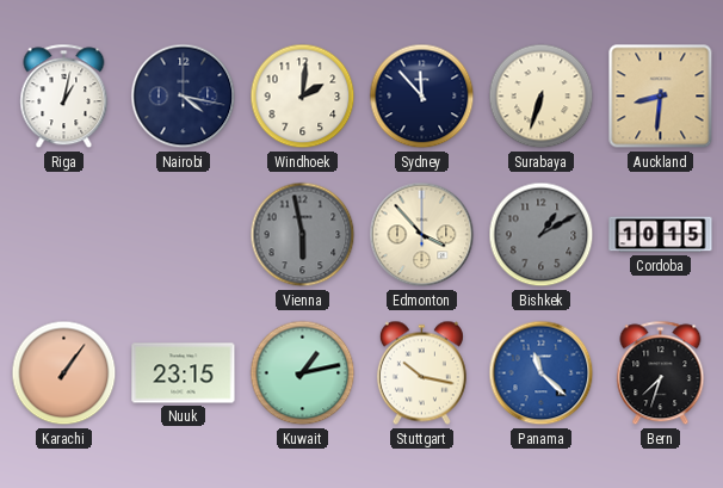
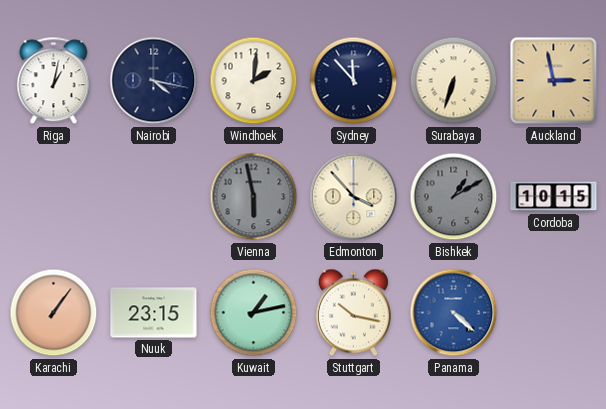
Auckland: 8:31 -> 2:58 (554, 81)
Panama: 11:22 -> 4:22 (454, 313)
Bern: 7:33 -> none (661, 373)
